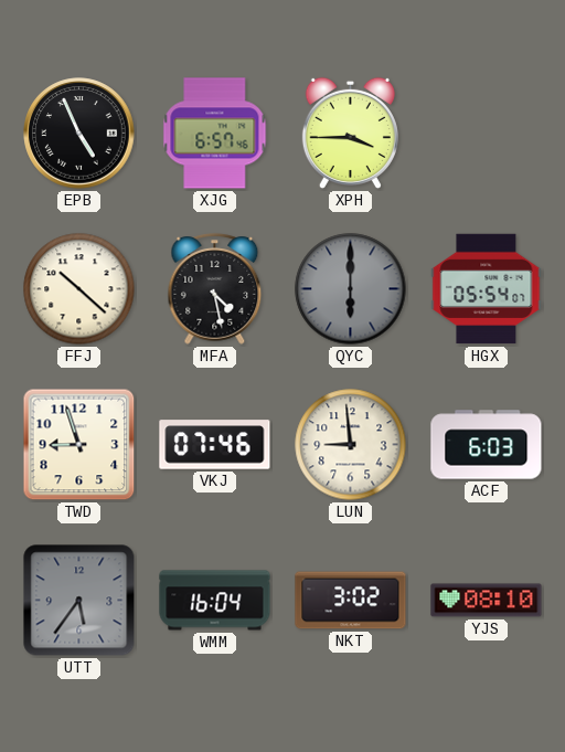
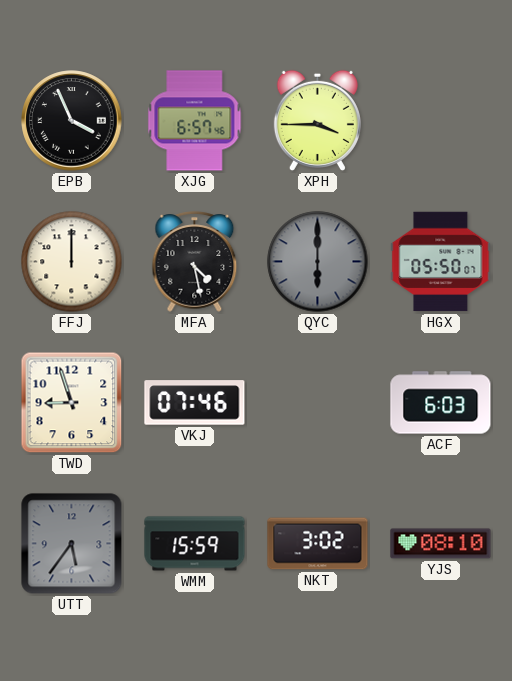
EPB: 4:56 -> 3:56 (72, 121)
FFJ: 10:22 -> 12:00 (72, 262)
HGX: 05:54 -> 05:50 (441, 262)
LUN: 8:59 -> none (351, 445)
WMM: 16:04 -> 15:59 (195, 544)
